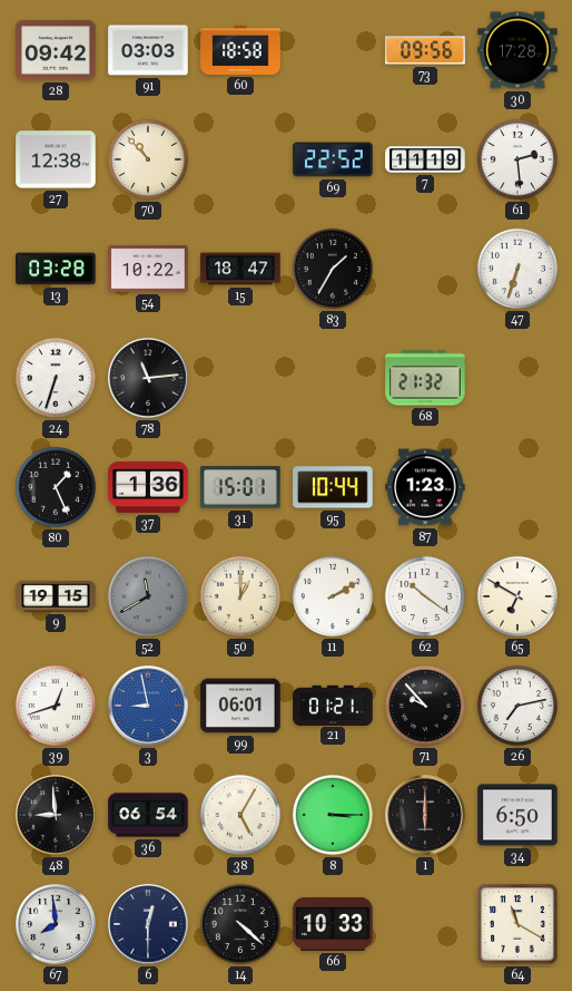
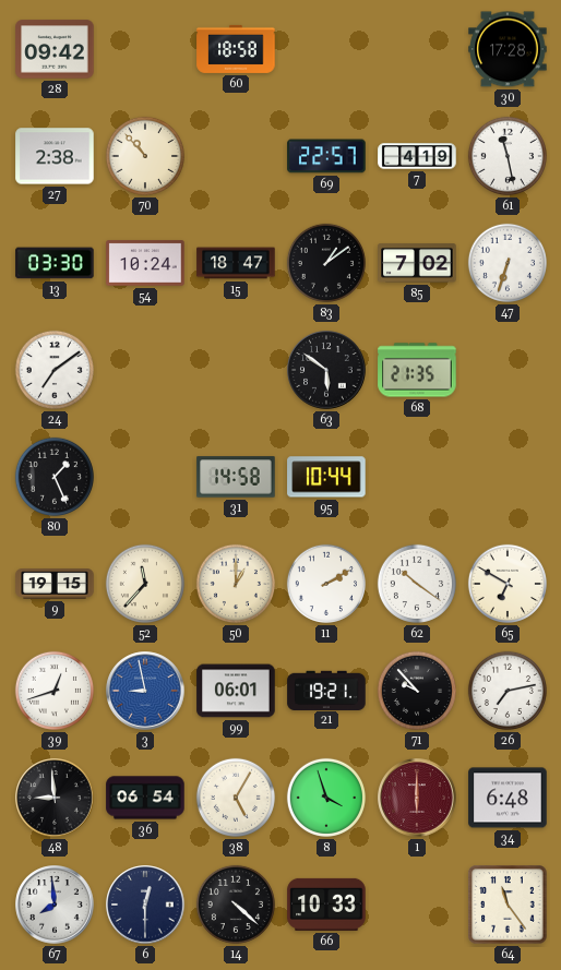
91: 03:03 -> none (148, 50)
73: 09:56 -> none (425, 50)
27: 12:38 -> 2:38 (55, 156)
69: 22:52 -> 22:57 (326, 156)
7: 11:19 -> 4:19 (417, 156)
61: 2:29 -> 11:28 (508, 156)
13: 03:28 -> 03:30 (55, 263)
54: 10:22 -> 10:24 (145, 263)
83: 1:35 -> 1:09 (326, 263)
85: none -> 7:02 (417, 263)
24: 6:33 -> 7:09 (55, 370)
78: 11:14 -> none (148, 378)
63: none -> 5:51 (326, 370)
68: 21:32 -> 21:35 (417, 370)
37: 1:36 -> none (148, 487)
31: 15:01 -> 14:58 (236, 477)
87: 1:23 -> none (425, 487)
52: 11:40 -> 11:37 (145, 584)
52 dial: grey -> cream (145, 584)
21: 01:21 -> 19:21 (326, 690)
8: 3:15 -> 3:57 (326, 798)
1 dial: black -> burgundy (417, 798)
34: 6:50 -> 6:48 (508, 798)
64: 11:20 -> 11:24 (508, 905)
